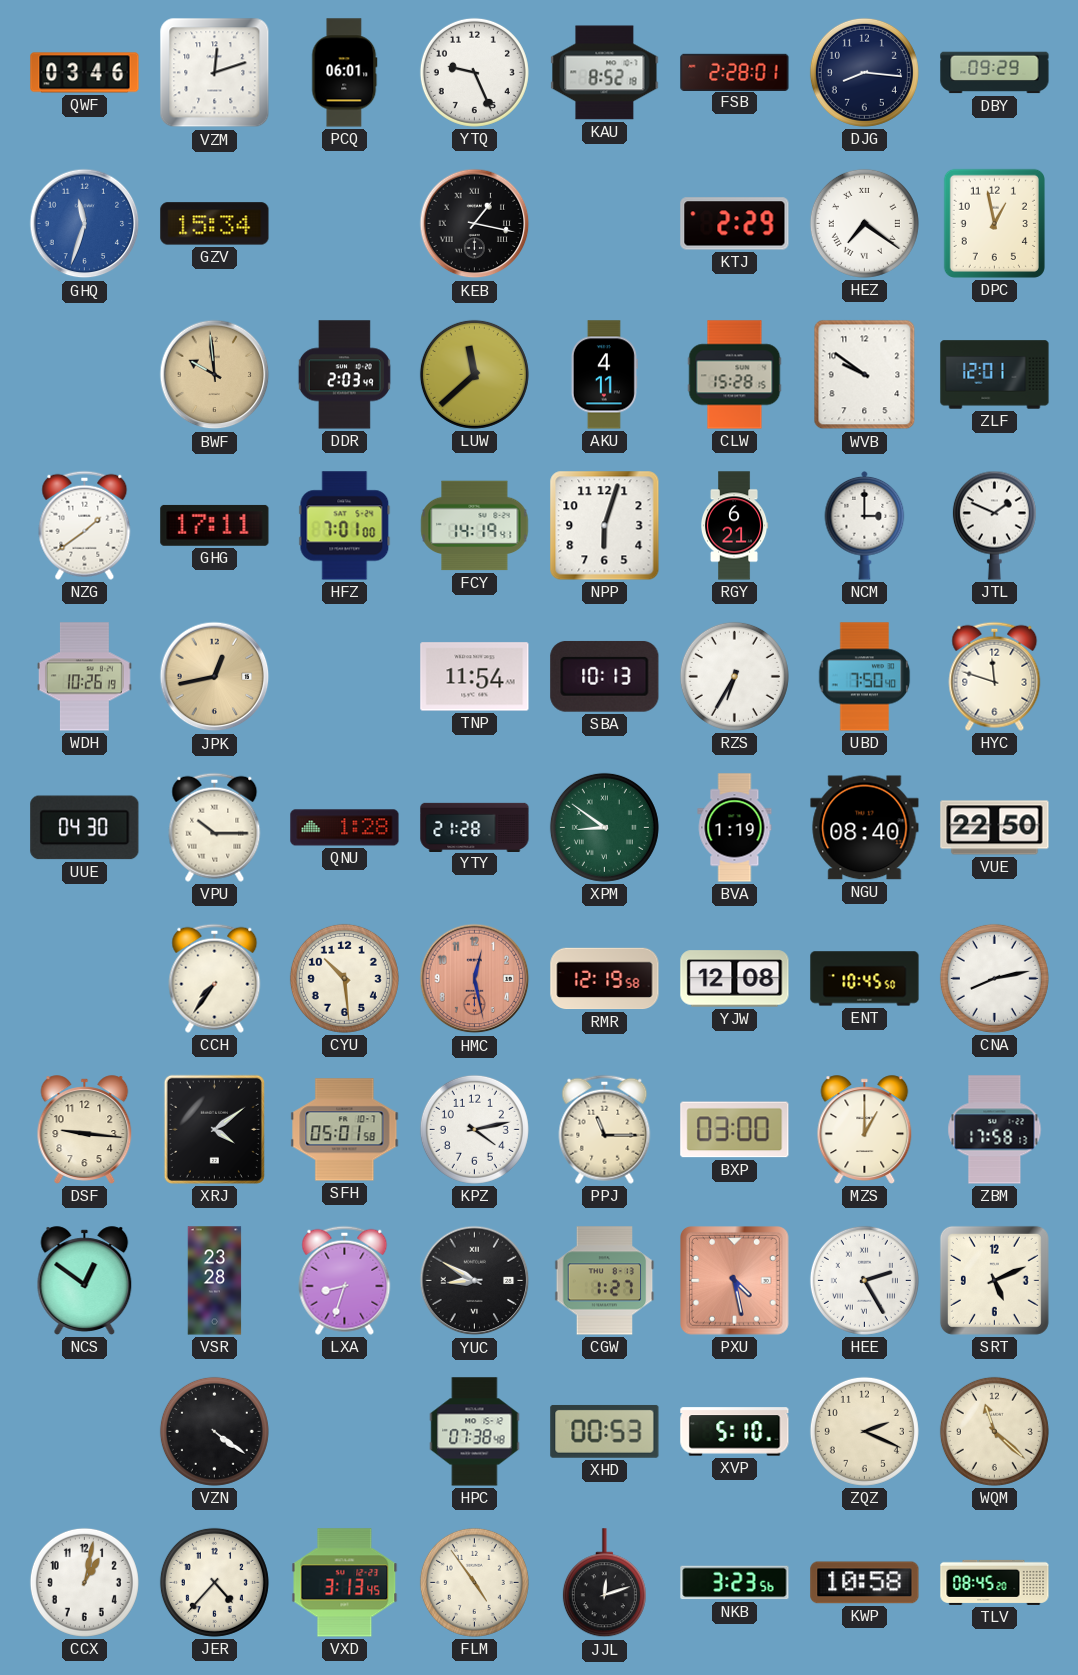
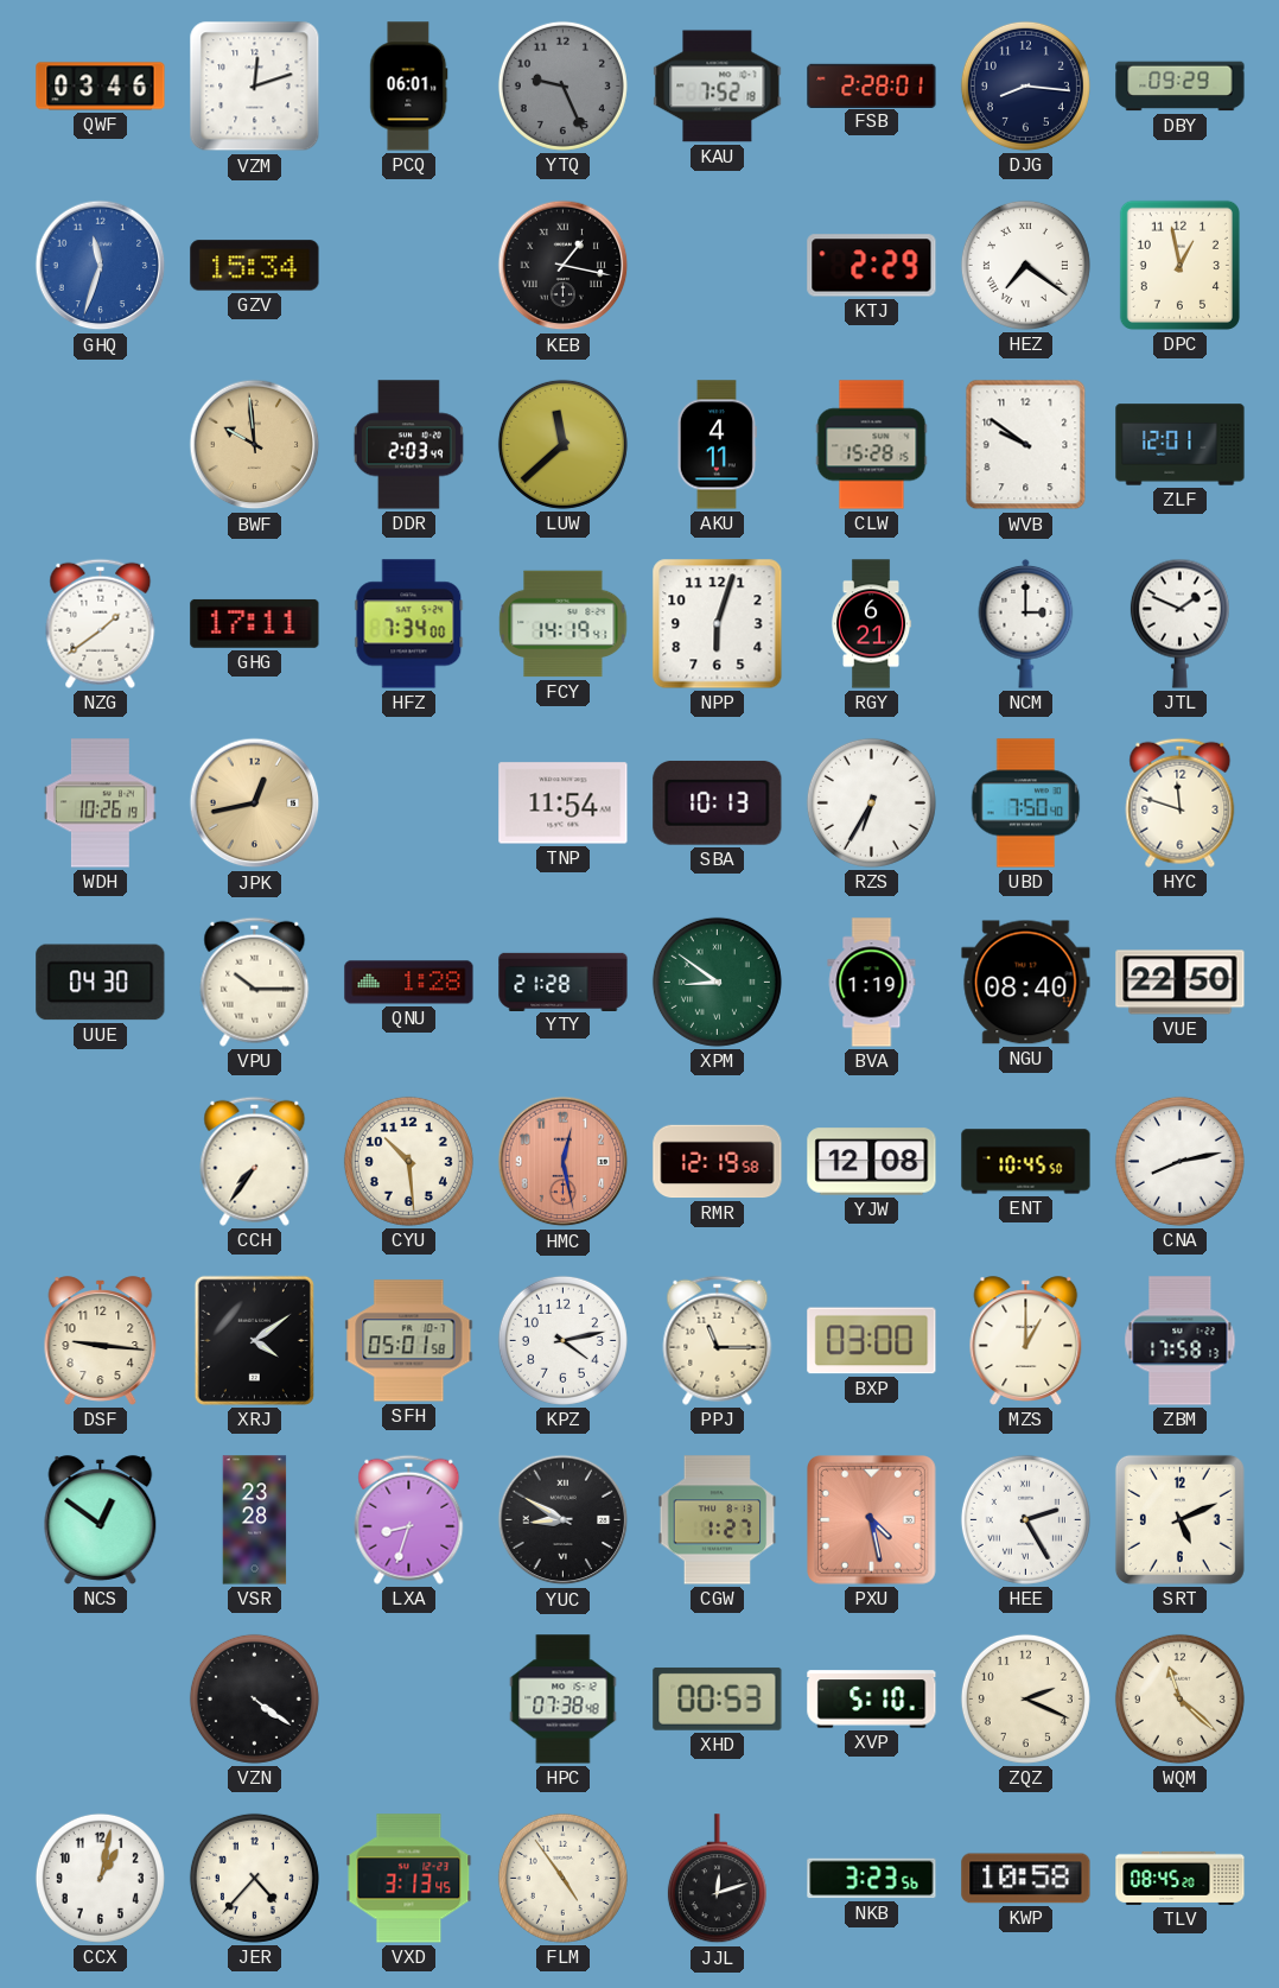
YTQ dial: white -> grey (562, 85)
KAU: 8:52 -> 7:52 (718, 87)
HFZ: 7:01 -> 7:34 (409, 624)
